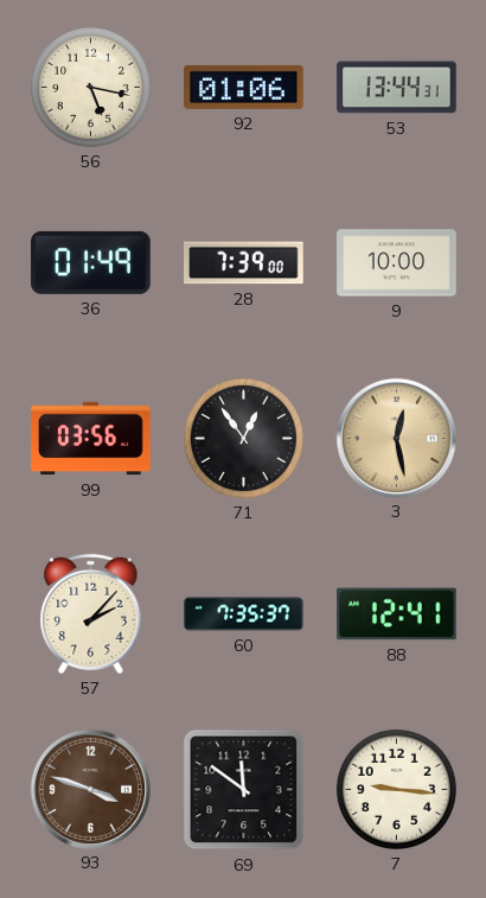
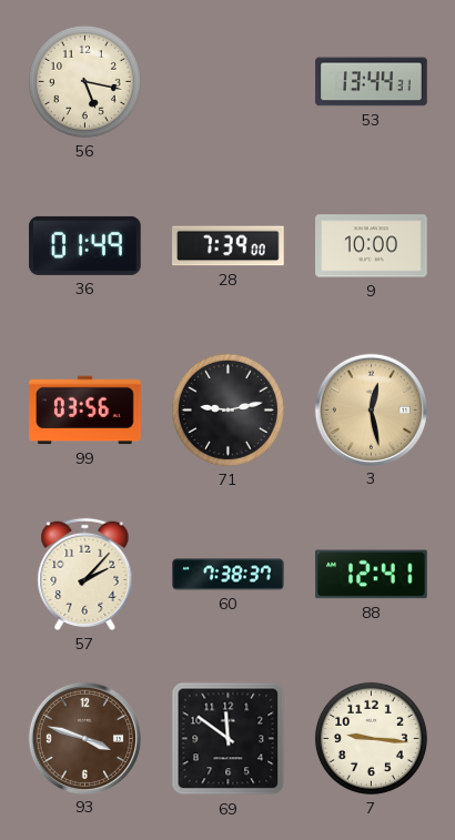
92: 01:06 -> none (244, 87)
71: 12:54 -> 9:13 (228, 409)
60: 7:35 -> 7:38 (229, 575)
